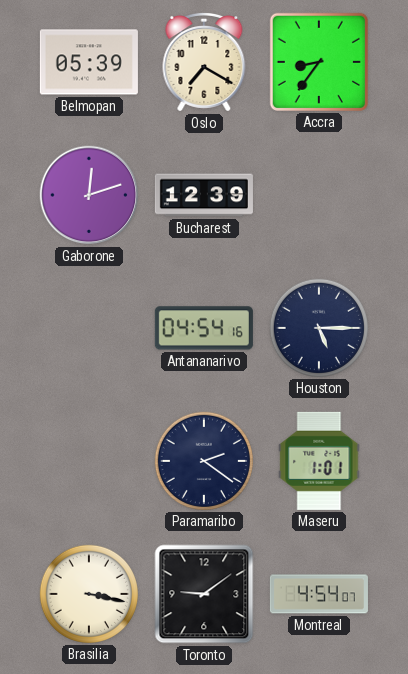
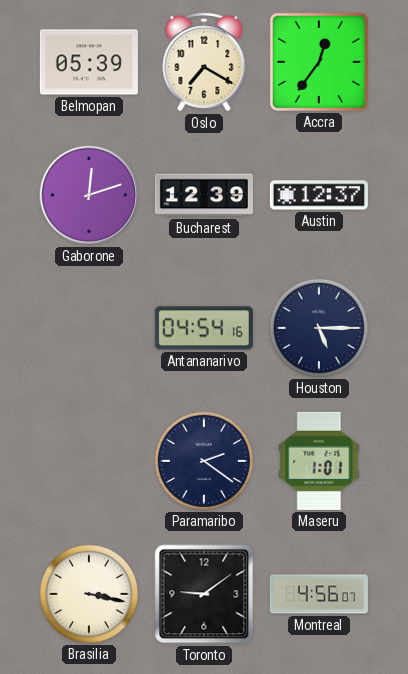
Accra: 8:36 -> 12:36 (319, 62)
Austin: none -> 12:37 (319, 195)
Montreal: 4:54 -> 4:56 (319, 594)
